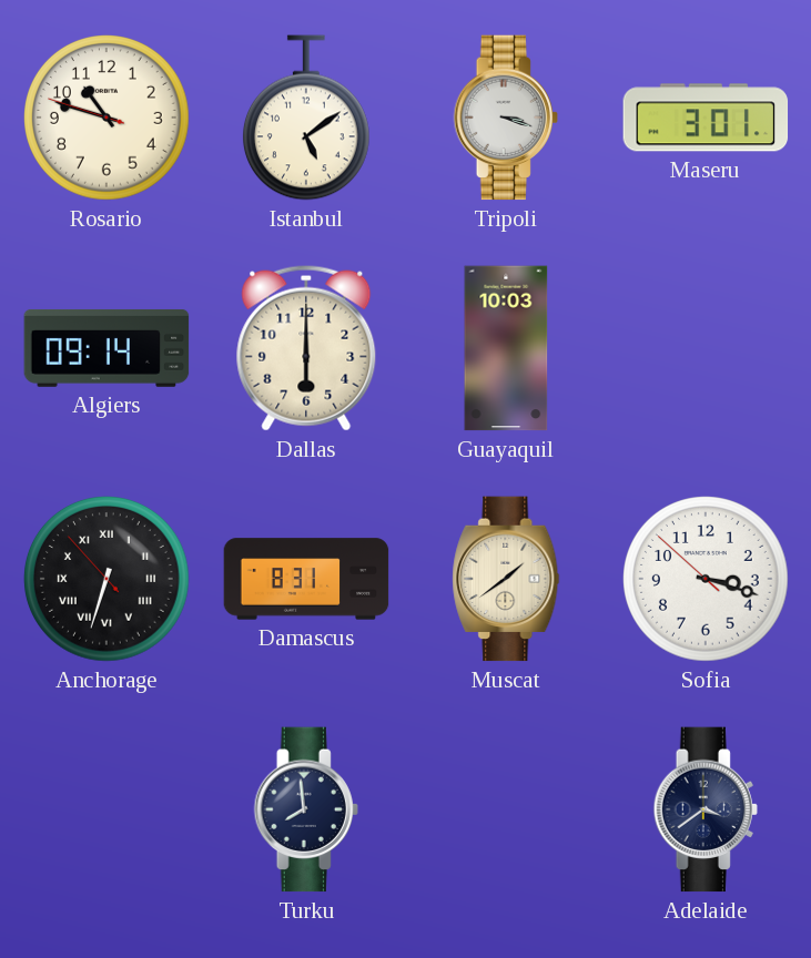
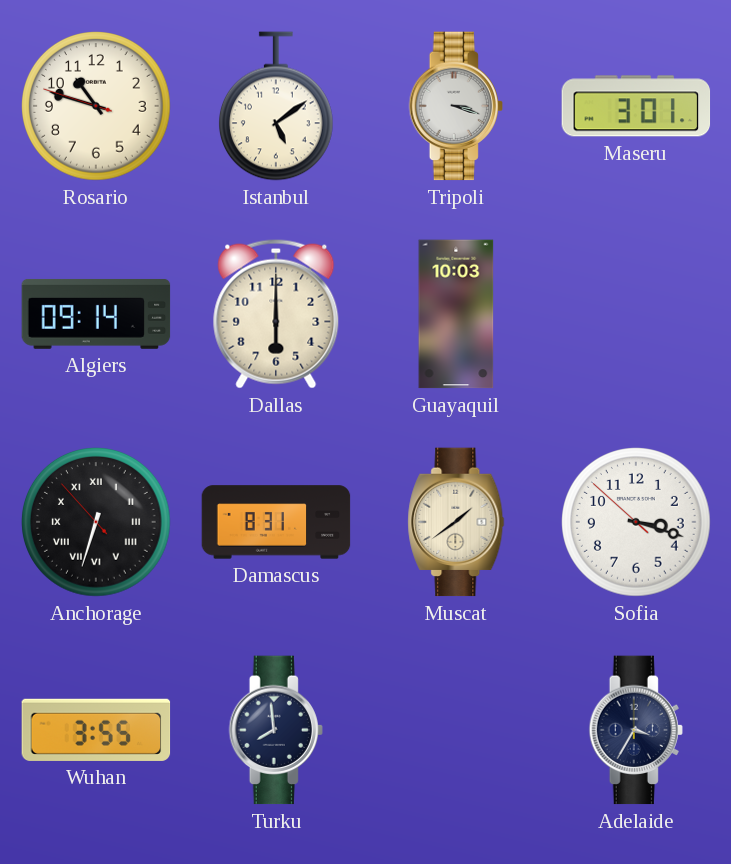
Wuhan: none -> 3:55 (96, 730)
Adelaide: 3:39 -> 3:35 (636, 730)
